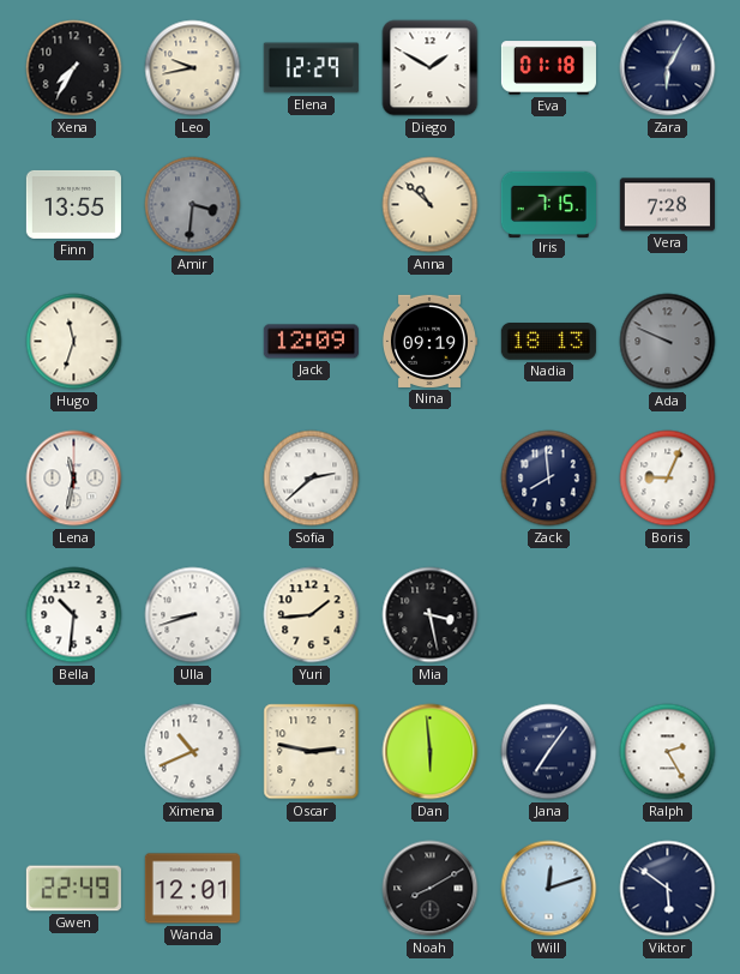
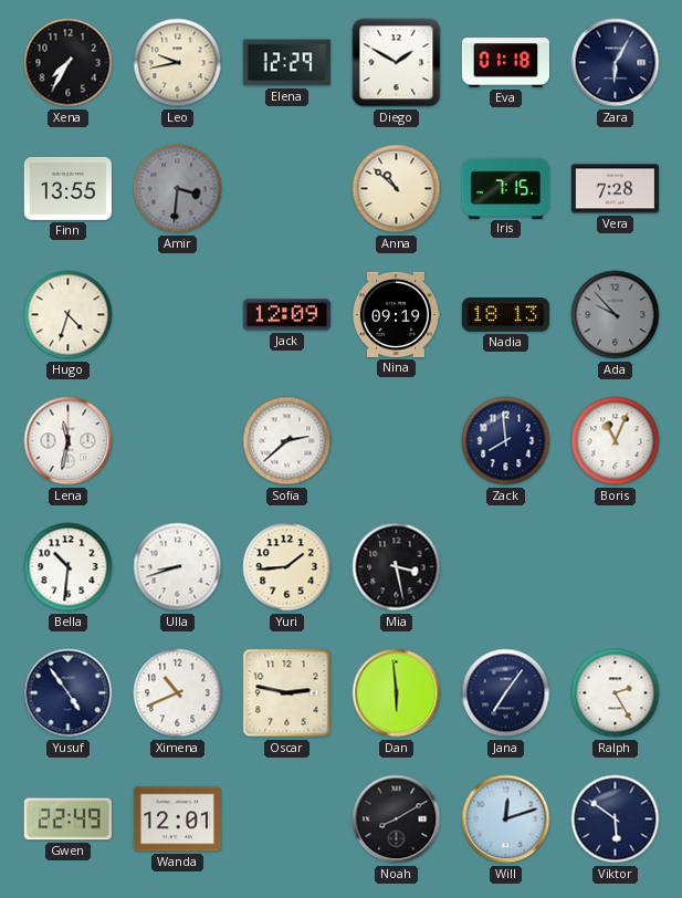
Hugo: 11:33 -> 4:33 (69, 315)
Ada: 9:49 -> 9:53 (616, 315)
Boris: 9:04 -> 11:04 (616, 441)
Yusuf: none -> 4:54 (69, 693)
